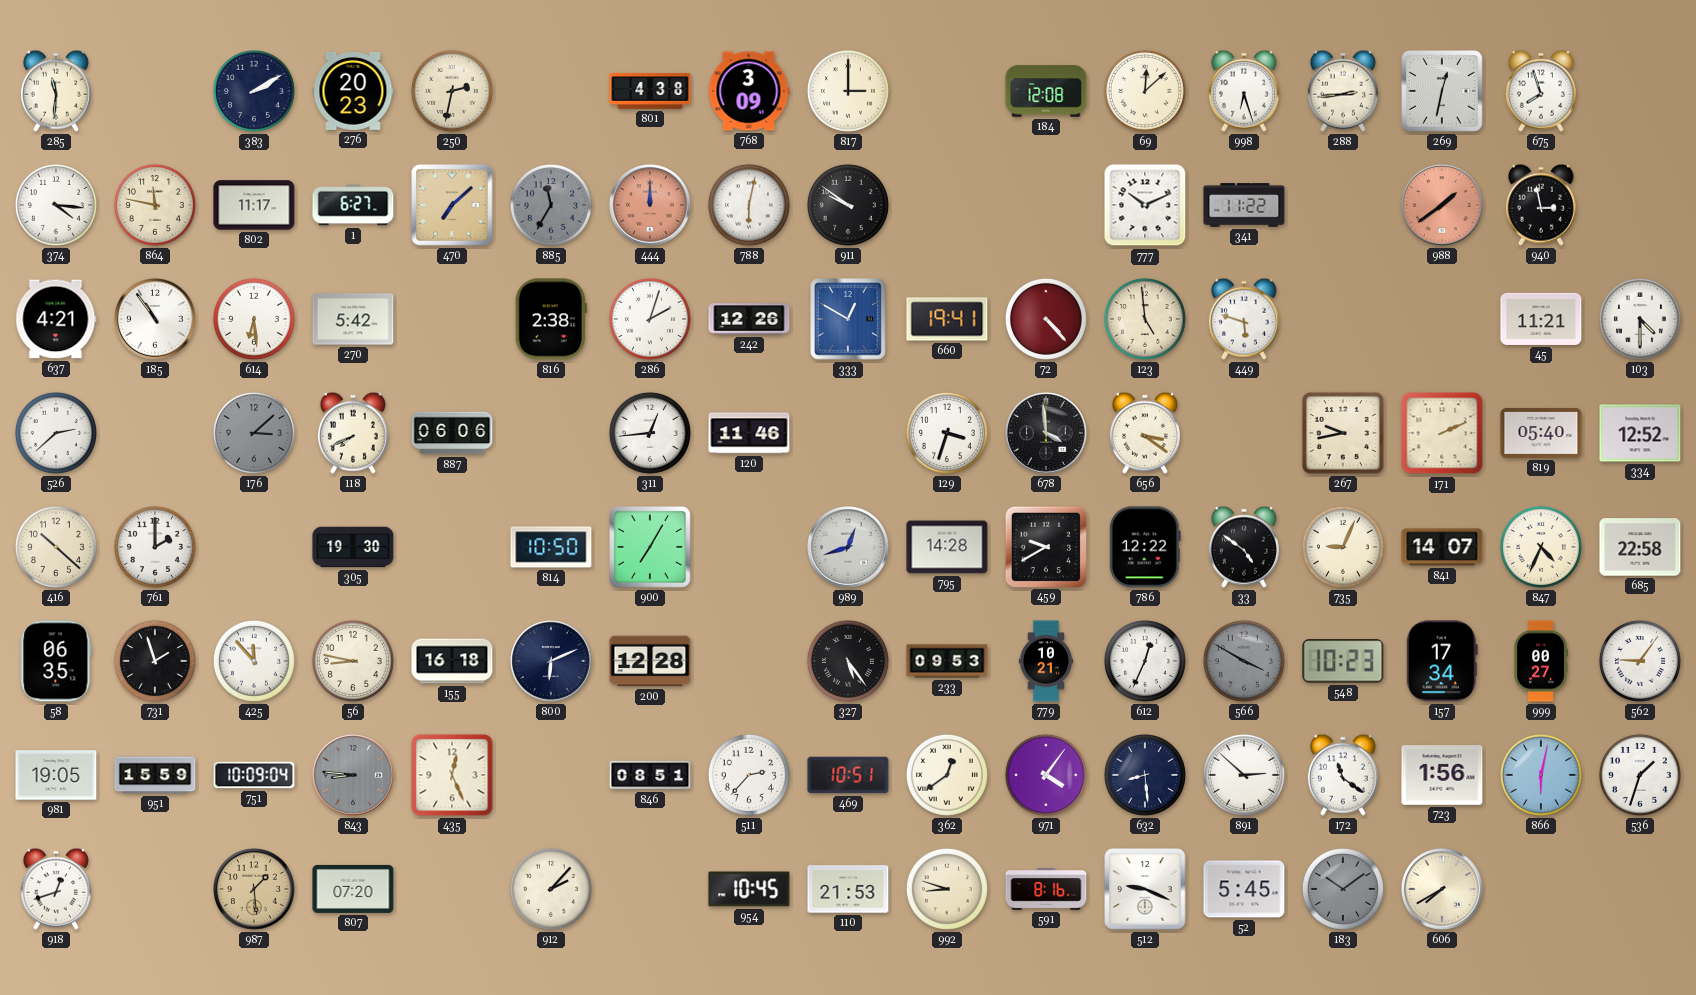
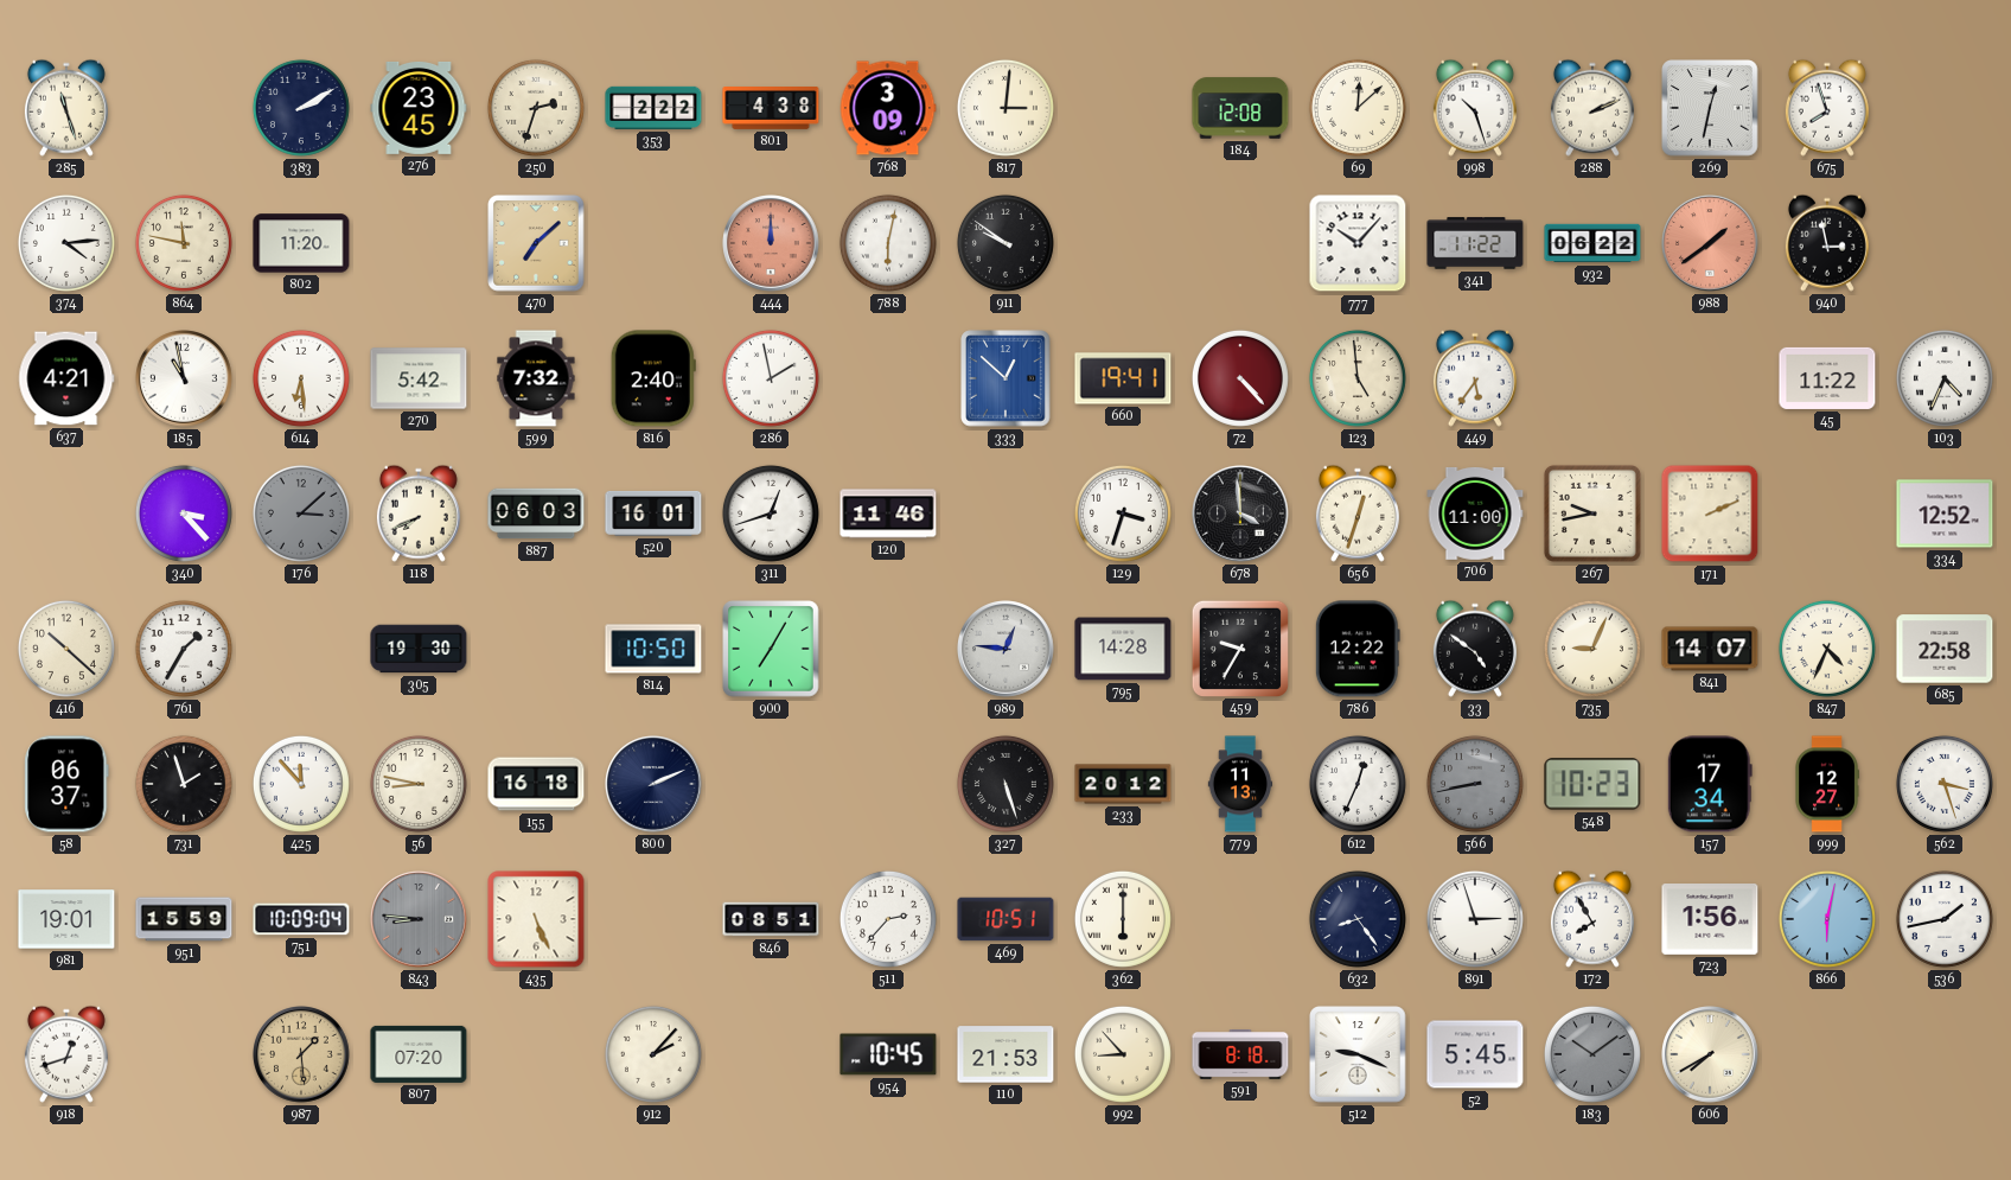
285: 11:31 -> 11:27 (66, 108)
276: 20:23 -> 23:45 (419, 108)
250: 2:32 -> 2:33 (536, 108)
353: none -> 2:22 (653, 108)
817: 3:00 -> 3:01 (1005, 108)
998: 6:27 -> 10:27 (1475, 108)
288: 2:44 -> 2:11 (1592, 108)
374: 4:16 -> 4:14 (66, 243)
802: 11:17 -> 11:20 (301, 243)
1: 6:27 -> none (353, 205)
885: 11:35 -> none (551, 205)
777: 10:11 -> 10:07 (1358, 243)
932: none -> 06:22 (1592, 243)
185: 10:54 -> 10:58 (185, 379)
599: none -> 7:32 (536, 378)
816: 2:38 -> 2:40 (653, 378)
286: 2:03 -> 1:58 (771, 378)
242: 12:26 -> none (749, 319)
333: 12:50 -> 12:52 (1005, 378)
449: 5:48 -> 5:36 (1475, 378)
45: 11:21 -> 11:22 (1827, 378)
103: 4:30 -> 4:34 (1945, 378)
526: 2:38 -> none (56, 433)
340: none -> 3:23 (184, 514)
887: 06:06 -> 06:03 (536, 514)
520: none -> 16:01 (653, 514)
311: 12:44 -> 12:42 (771, 514)
656: 3:21 -> 12:33 (1358, 514)
706: none -> 11:00 (1475, 514)
819: 05:40 -> none (1541, 433)
761: 2:00 -> 1:35 (184, 649)
989: 12:42 -> 12:46 (1007, 650)
459: 9:40 -> 9:35 (1239, 648)
58: 06:35 -> 06:37 (66, 784)
800: 6:11 -> 2:11 (655, 785)
200: 12:28 -> none (650, 661)
327: 5:24 -> 5:27 (1005, 784)
233: 09:53 -> 20:12 (1123, 784)
779: 10:21 -> 11:13 (1240, 784)
566: 3:50 -> 8:43 (1475, 784)
999: 00:27 -> 12:27 (1827, 784)
562: 9:06 -> 3:27 (1945, 784)
981: 19:05 -> 19:01 (66, 919)
435: 12:26 -> 5:26 (536, 919)
362: 12:39 -> 6:00 (1123, 919)
971: 4:06 -> none (1046, 775)
632: 8:29 -> 8:24 (1358, 919)
891: 2:52 -> 2:57 (1475, 919)
172: 11:21 -> 7:55 (1592, 919)
536: 1:33 -> 1:43 (1945, 919)
992: 8:48 -> 8:53 (1123, 1054)
591: 8:16 -> 8:18 (1240, 1055)
